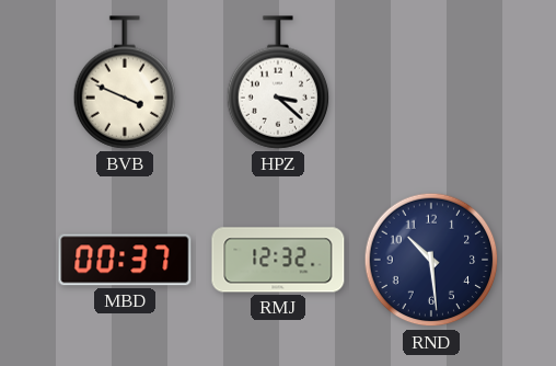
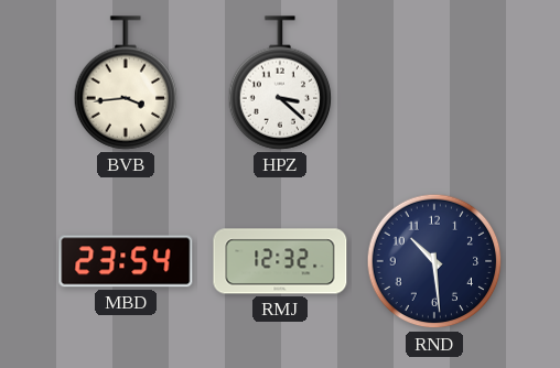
BVB: 3:49 -> 3:44 (126, 83)
MBD: 00:37 -> 23:54 (126, 261)
